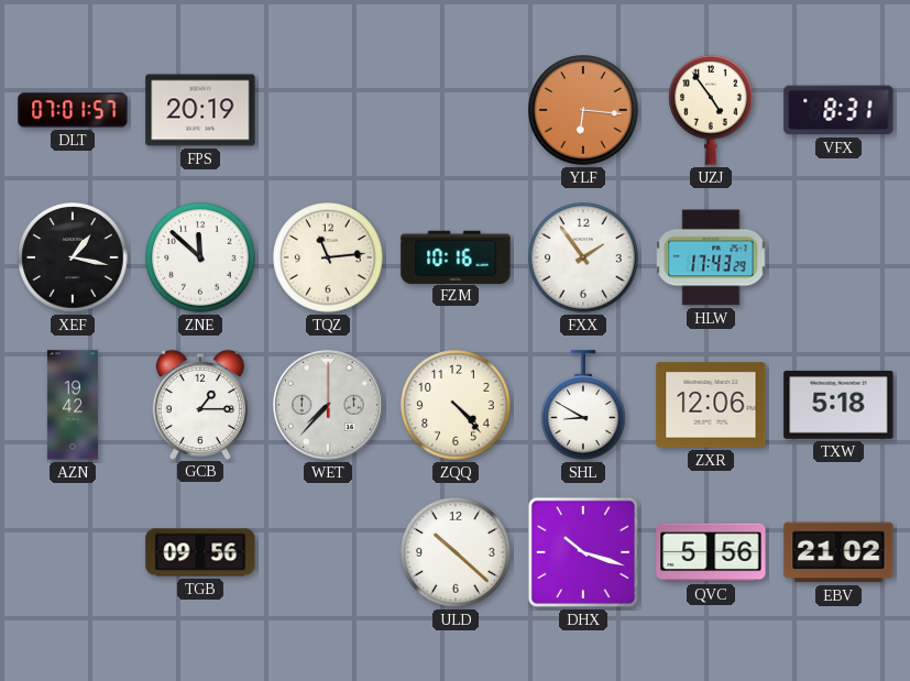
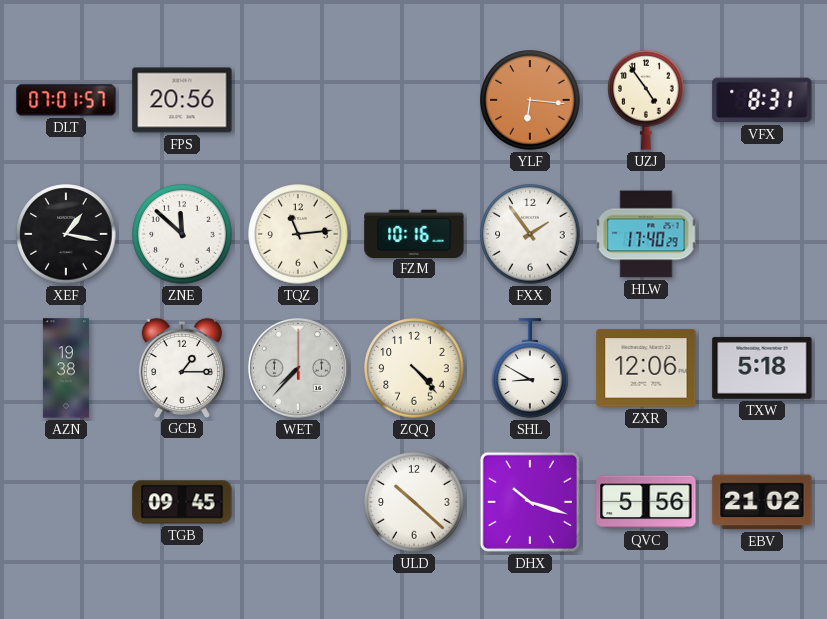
FPS: 20:19 -> 20:56 (182, 100)
HLW: 17:43 -> 17:40 (646, 234)
AZN: 19:42 -> 19:38 (66, 368)
TGB: 09:56 -> 09:45 (182, 502)
